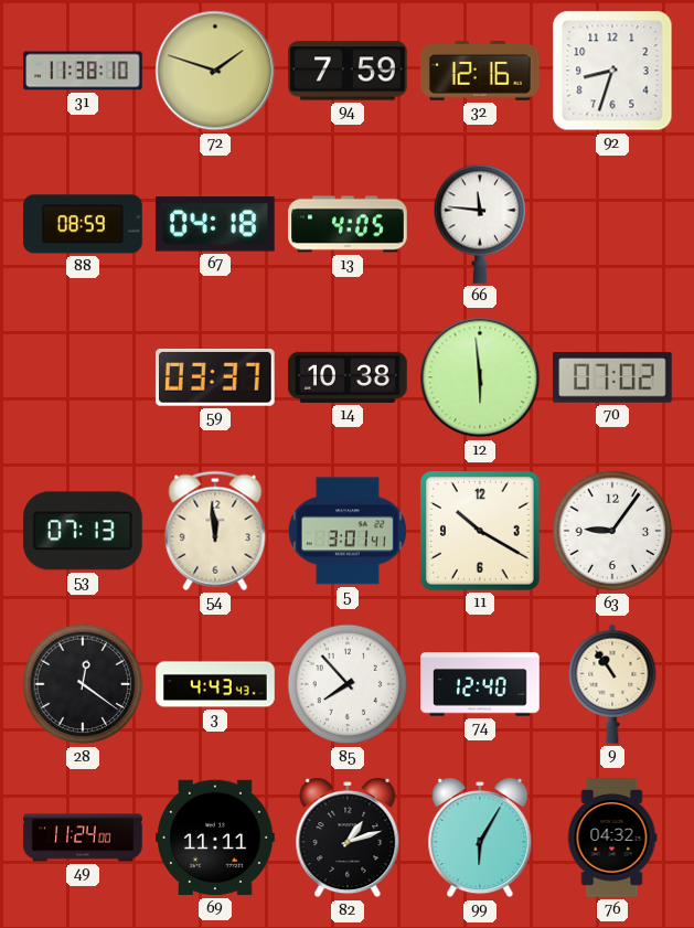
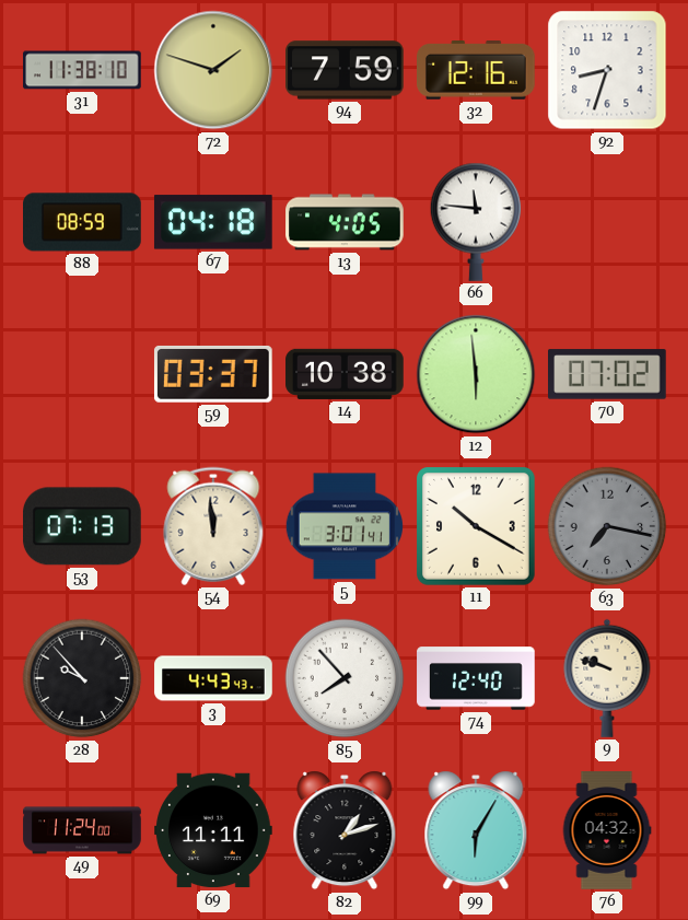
63: 9:06 -> 7:17 (607, 526)
63 dial: white -> grey (607, 526)
28: 12:21 -> 9:53 (82, 678)
9: 10:54 -> 9:48 (607, 678)
